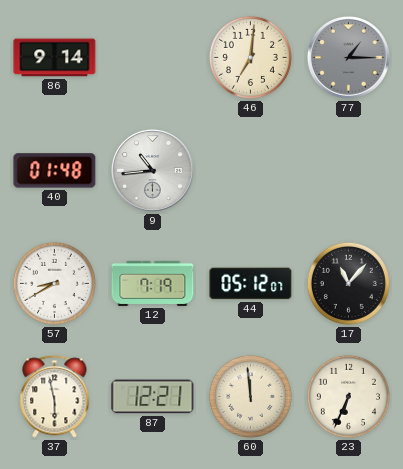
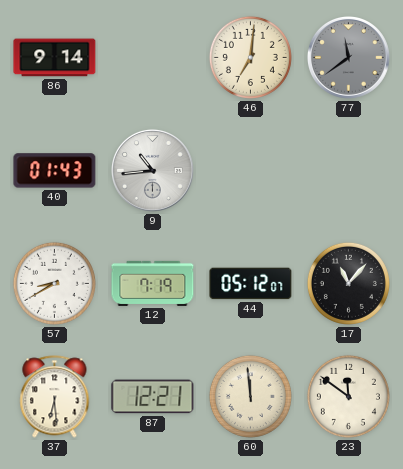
77: 1:15 -> 11:39 (348, 57)
40: 01:48 -> 01:43 (55, 171)
37: 5:58 -> 6:29 (55, 397)
23: 6:34 -> 11:51 (348, 396)
